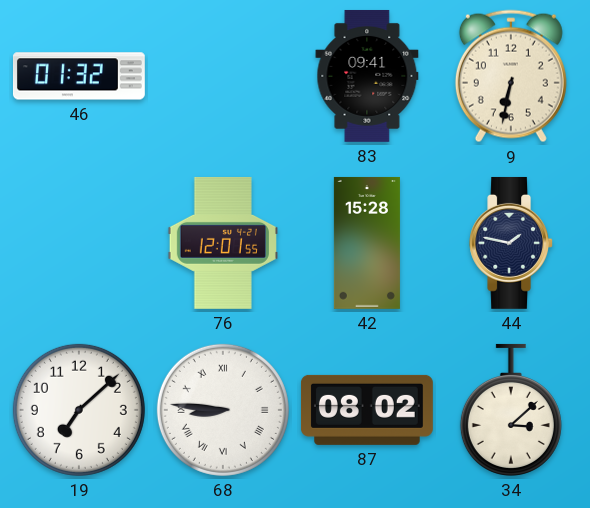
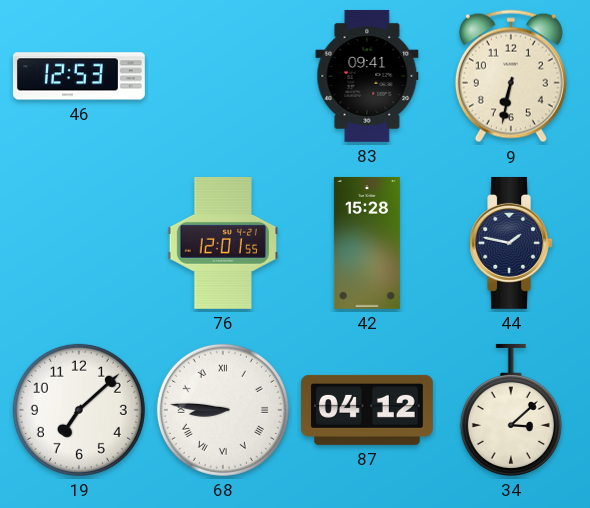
46: 01:32 -> 12:53 (79, 76)
87: 08:02 -> 04:12 (367, 410)
